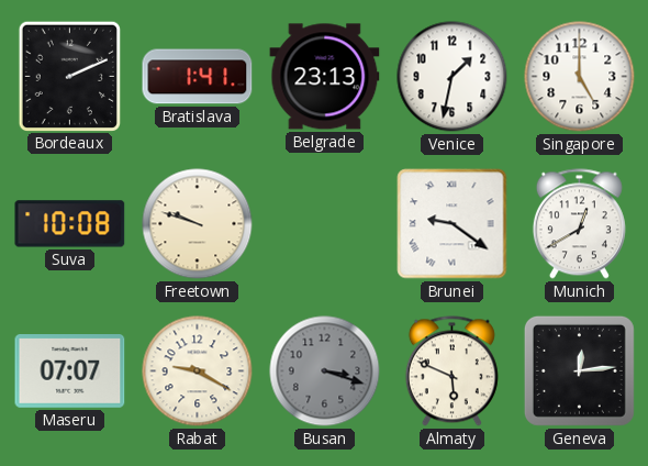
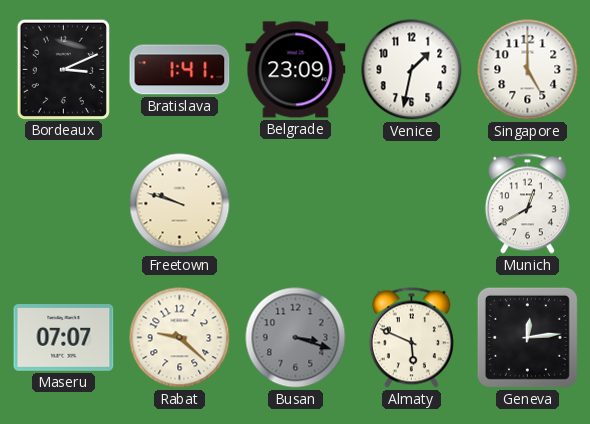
Bordeaux: 2:11 -> 3:11 (63, 69)
Belgrade: 23:13 -> 23:09 (296, 70)
Suva: 10:08 -> none (70, 224)
Brunei: 9:21 -> none (453, 224)
Rabat: 9:20 -> 9:22 (180, 338)
